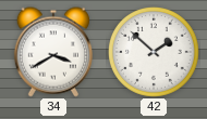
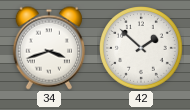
34: 3:40 -> 3:42 (49, 48)
